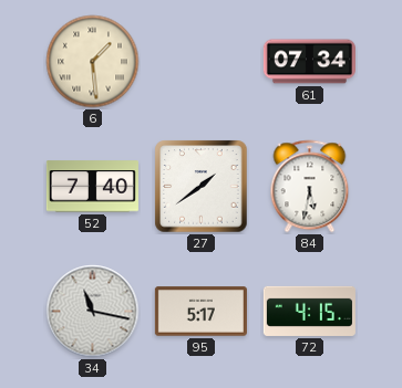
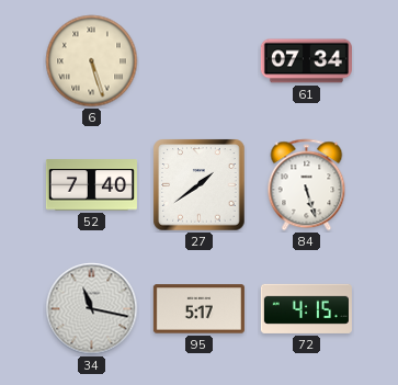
6: 1:29 -> 5:27 (92, 61)
84: 5:32 -> 5:27 (307, 185)
